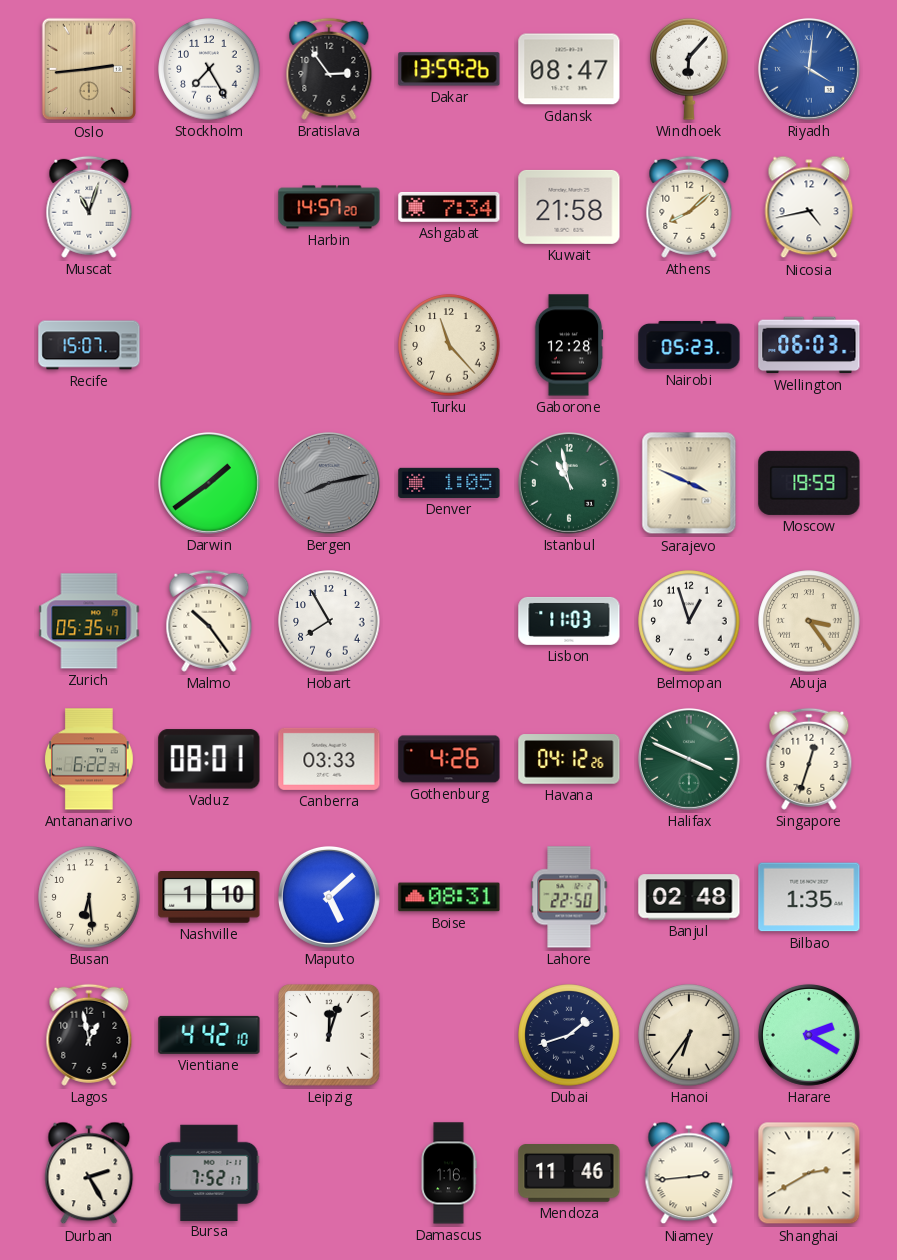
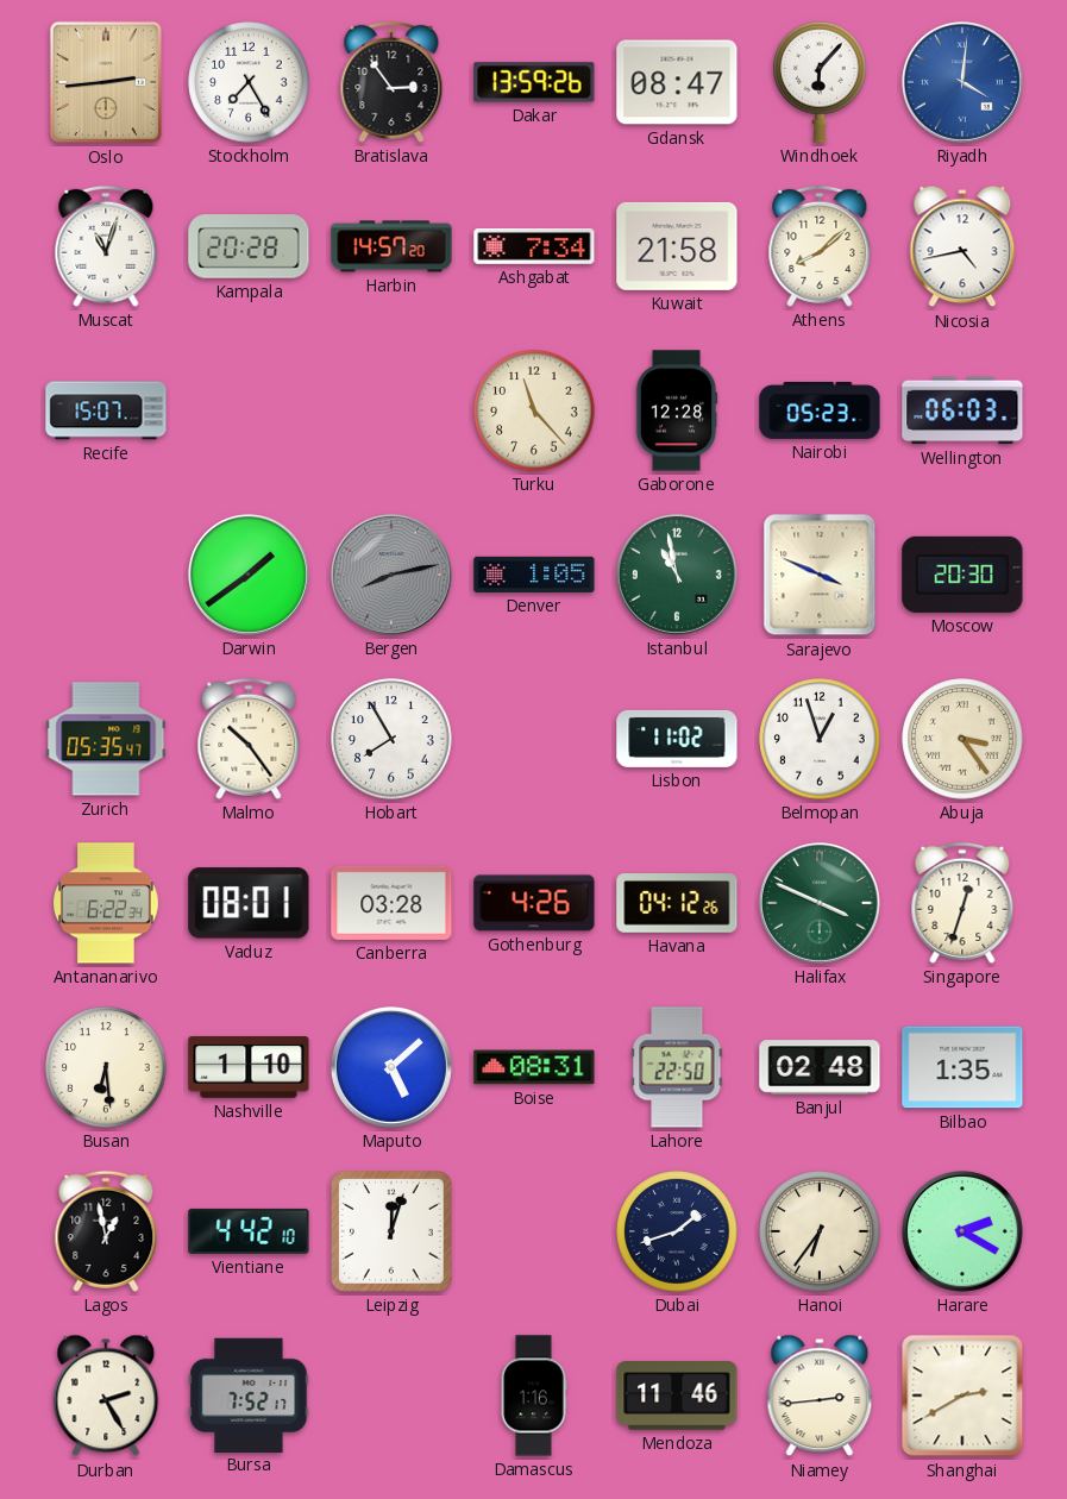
Kampala: none -> 20:28 (249, 246)
Moscow: 19:59 -> 20:30 (962, 575)
Lisbon: 11:03 -> 11:02 (677, 739)
Canberra: 03:33 -> 03:28 (391, 903)
